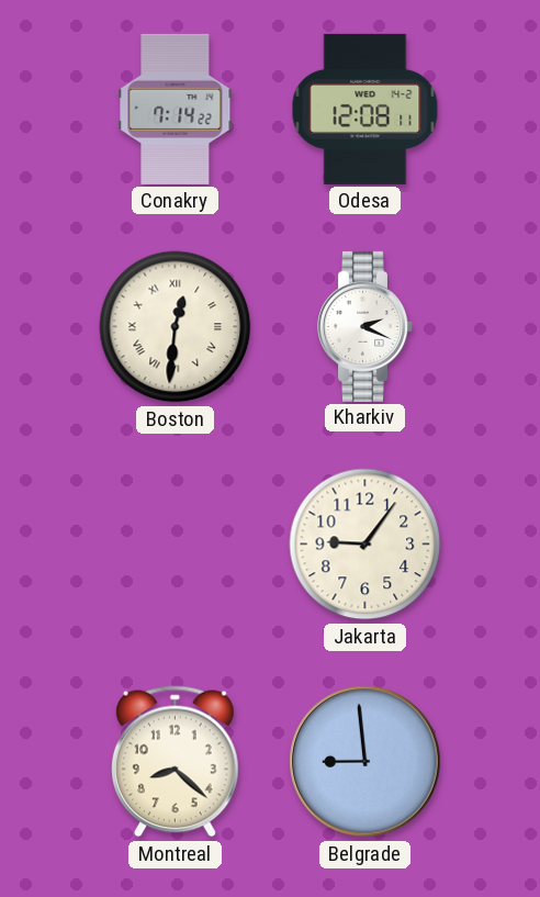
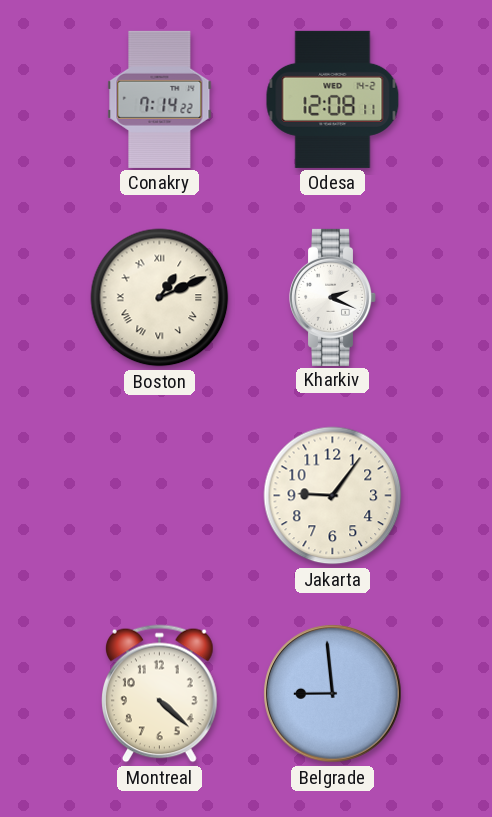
Boston: 12:31 -> 1:11 (160, 298)
Montreal: 8:22 -> 4:22 (160, 694)
